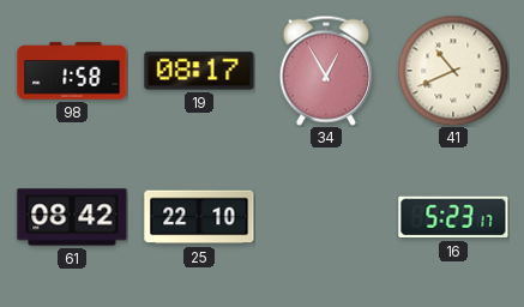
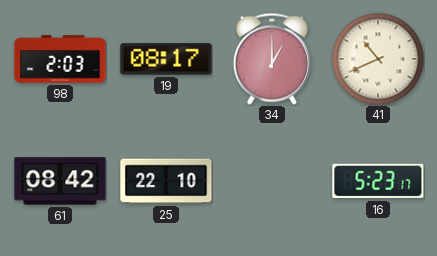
98: 1:58 -> 2:03 (60, 59)
34: 12:55 -> 1:00 (272, 59)
